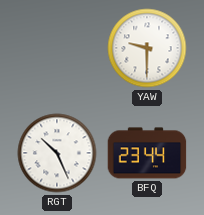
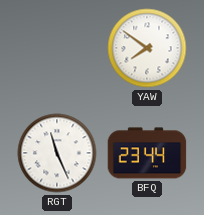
YAW: 9:30 -> 7:51 (147, 48)
RGT: 10:26 -> 11:26 (57, 153)
